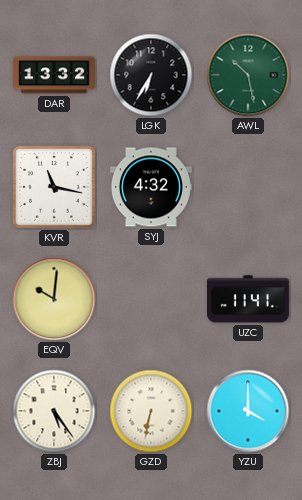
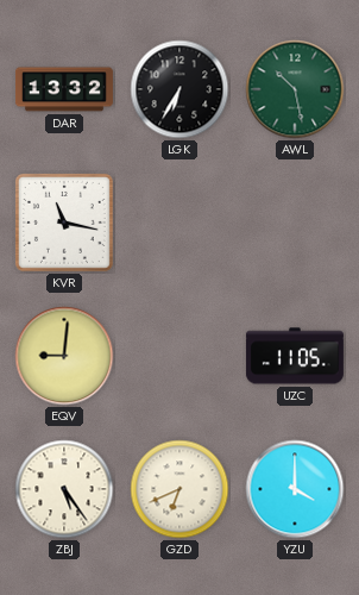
SYJ: 4:32 -> none (151, 187)
EQV: 10:01 -> 9:01 (64, 356)
UZC: 11:41 -> 11:05 (295, 356)
GZD: 6:32 -> 6:41 (179, 489)
